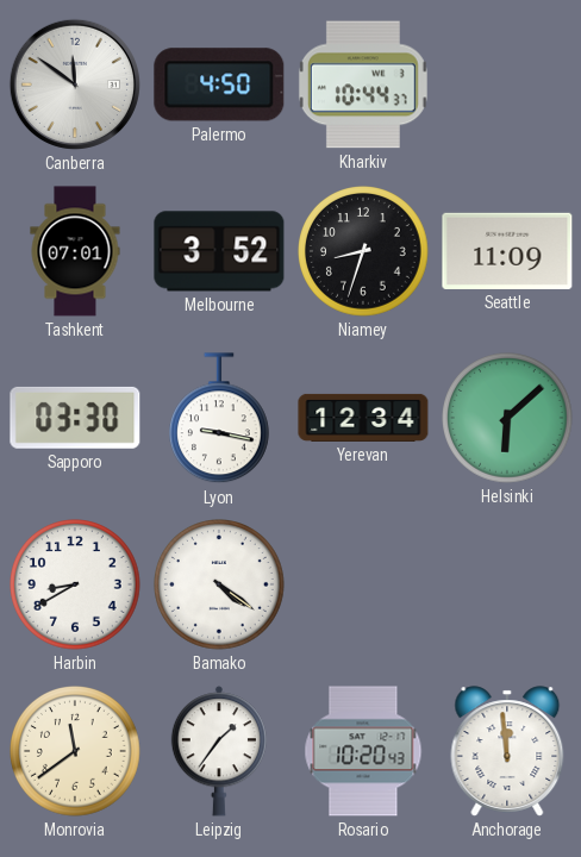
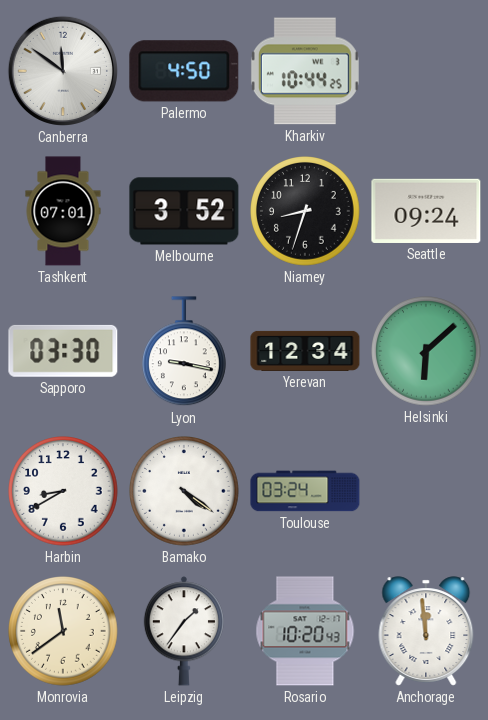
Kharkiv: 10:44:37 -> 10:44:25 (305, 71)
Seattle: 11:09 -> 09:24 (426, 211)
Toulouse: none -> 03:24 (305, 491)
